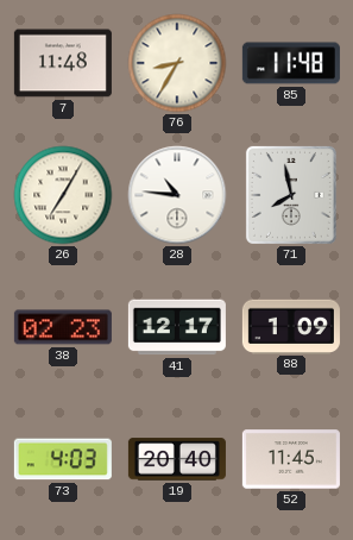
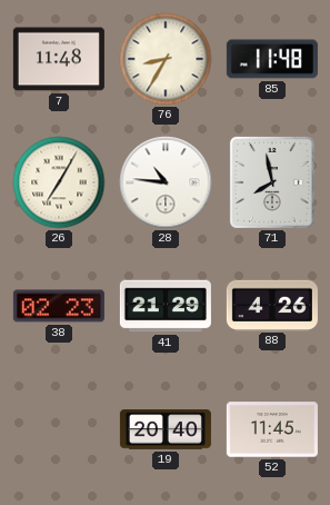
41: 12:17 -> 21:29 (166, 306)
88: 1:09 -> 4:26 (272, 305)
73: 4:03 -> none (63, 459)
